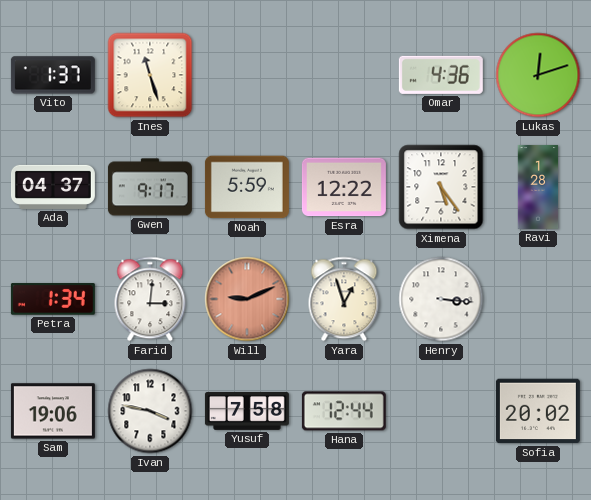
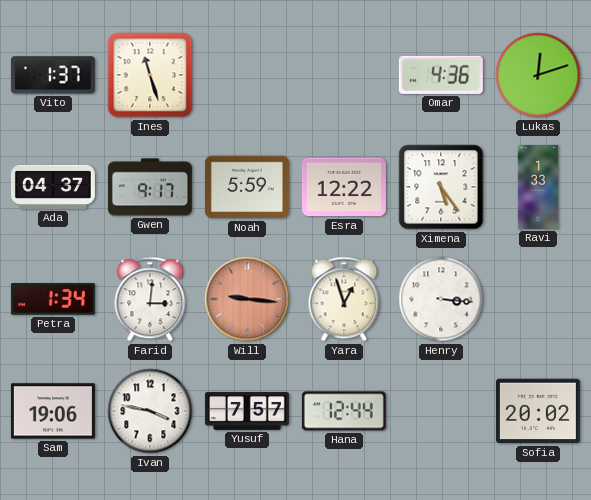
Ravi: 1:28 -> 1:33 (538, 187)
Will: 9:11 -> 9:16 (247, 299)
Yusuf: 7:58 -> 7:57 (247, 411)
